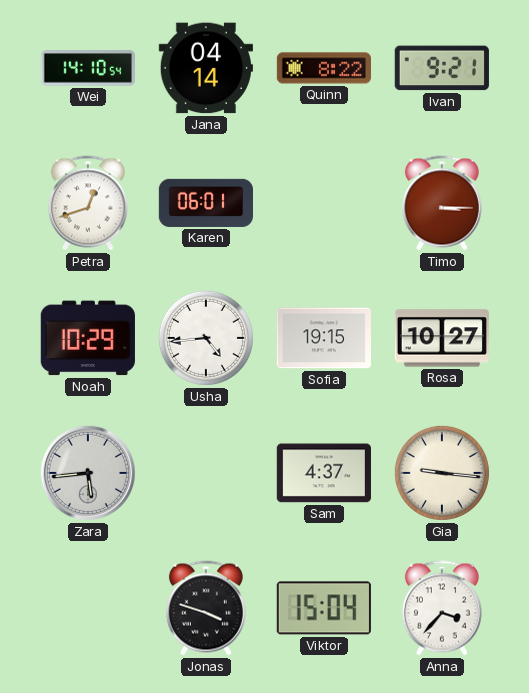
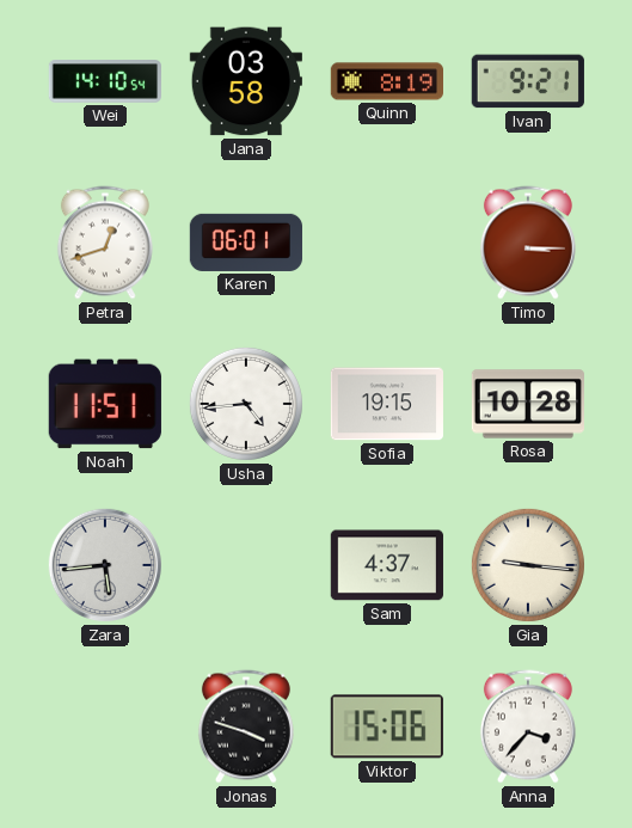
Jana: 04:14 -> 03:58 (246, 81)
Quinn: 8:22 -> 8:19 (386, 81)
Noah: 10:29 -> 11:51 (105, 404)
Rosa: 10:27 -> 10:28 (527, 404)
Viktor: 15:04 -> 15:06 (387, 726)
